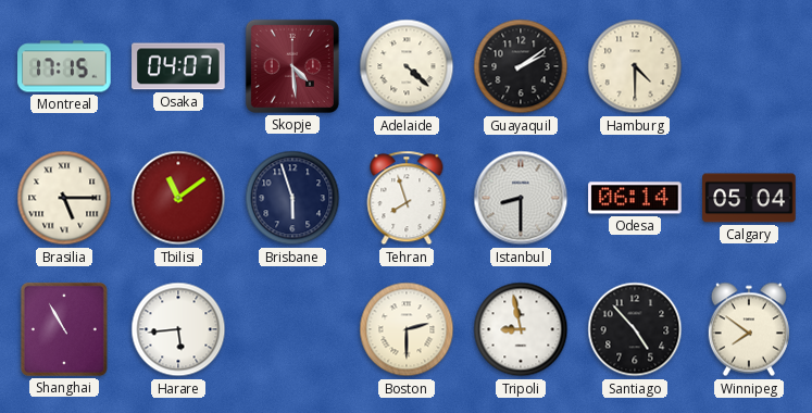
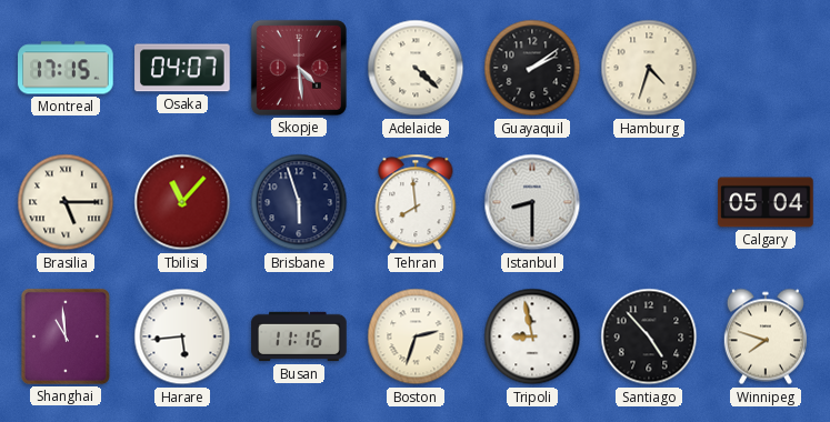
Hamburg: 4:30 -> 4:33 (649, 68)
Tbilisi: 11:09 -> 11:07 (182, 202)
Tehran: 7:57 -> 7:59 (416, 202)
Odesa: 06:14 -> none (635, 198)
Shanghai: 10:55 -> 10:59 (66, 336)
Busan: none -> 11:16 (299, 336)
Boston: 2:30 -> 2:33 (416, 336)
Winnipeg: 7:51 -> 7:48 (766, 336)
